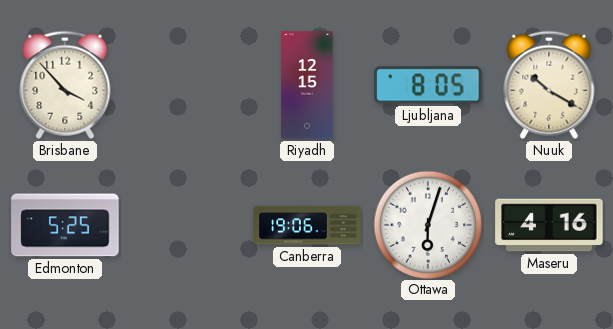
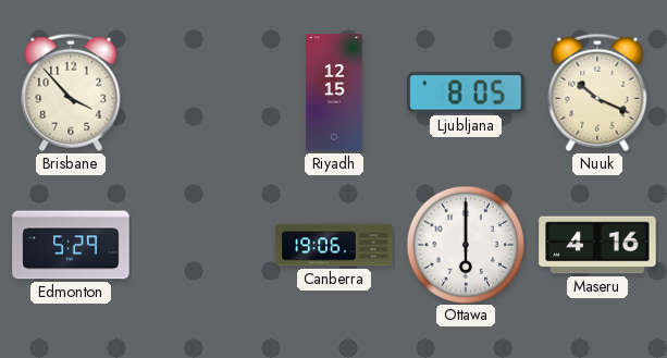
Nuuk: 10:20 -> 10:19 (597, 92)
Edmonton: 5:25 -> 5:29 (71, 245)
Ottawa: 6:03 -> 6:00 (465, 244)
